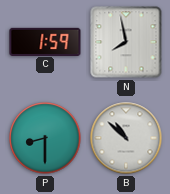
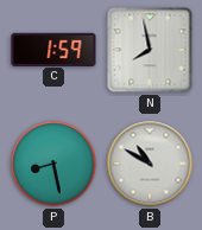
P: 8:30 -> 8:28 (53, 164)
B: 10:52 -> 10:50 (150, 164)
